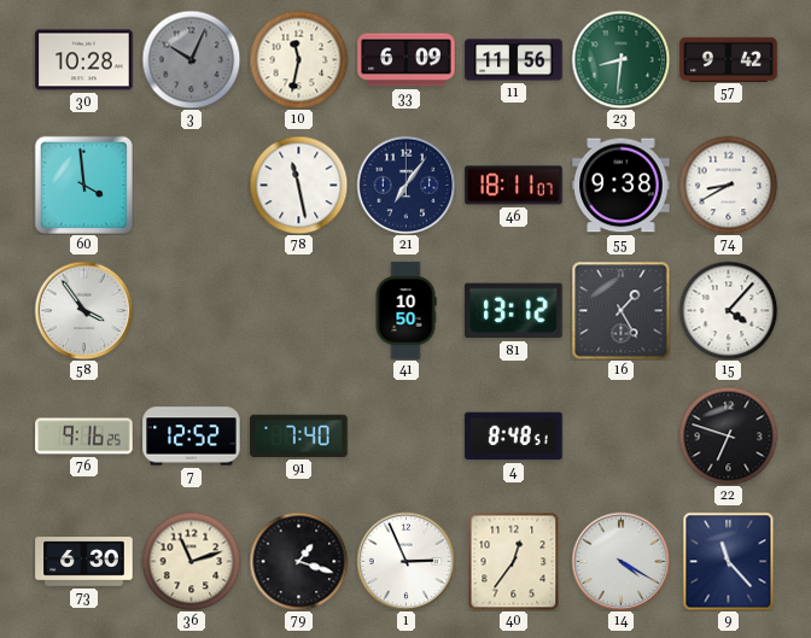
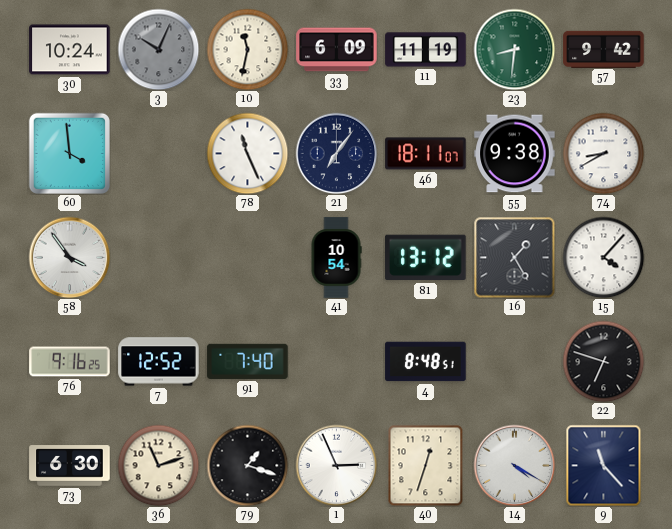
30: 10:28 -> 10:24 (70, 50)
11: 11:56 -> 11:19 (426, 50)
78: 11:28 -> 11:26 (247, 153)
41: 10:50 -> 10:54 (336, 258)
40: 12:36 -> 12:33 (426, 465)
